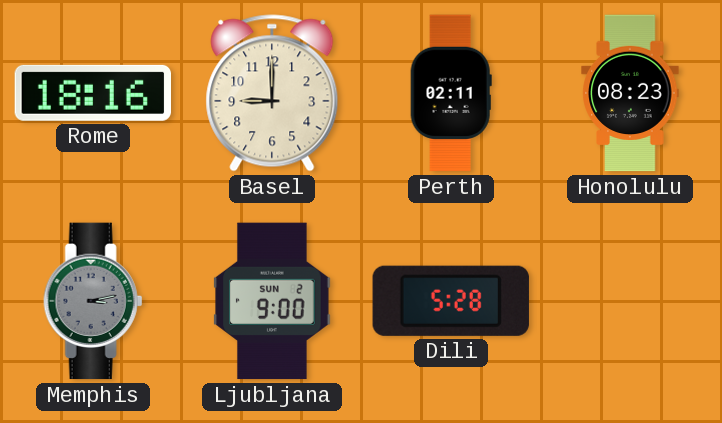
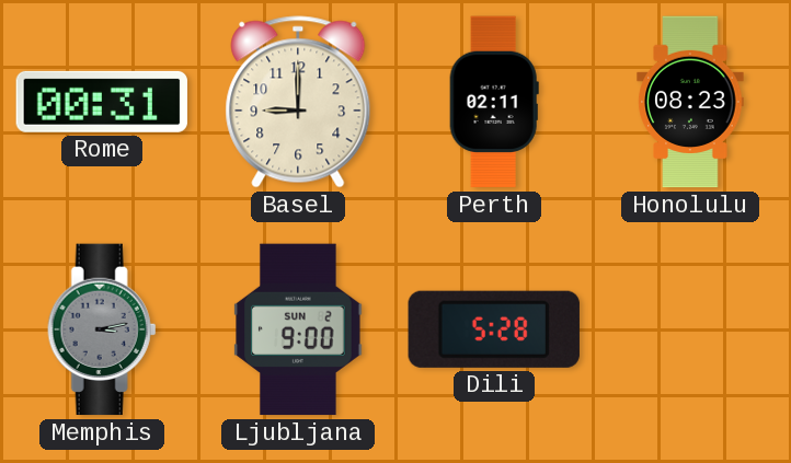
Rome: 18:16 -> 00:31 (101, 102)
